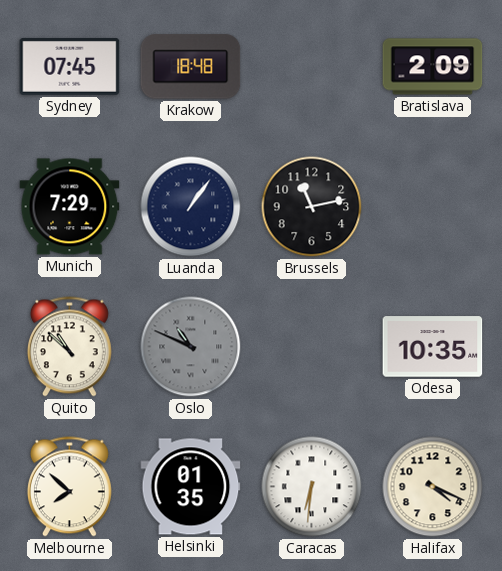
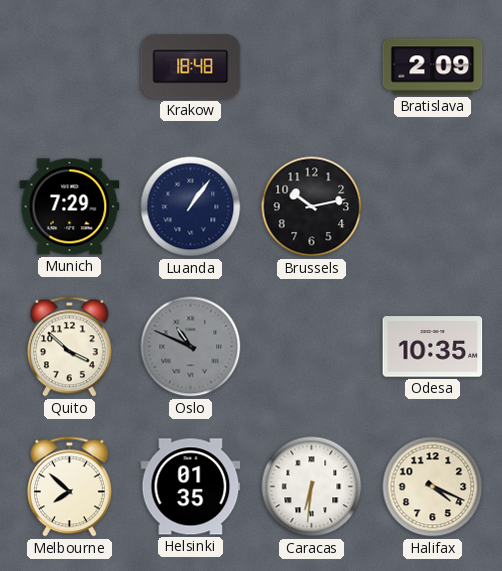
Sydney: 07:45 -> none (70, 67)
Brussels: 11:13 -> 10:13 (312, 207)
Quito: 10:52 -> 3:52 (69, 347)
